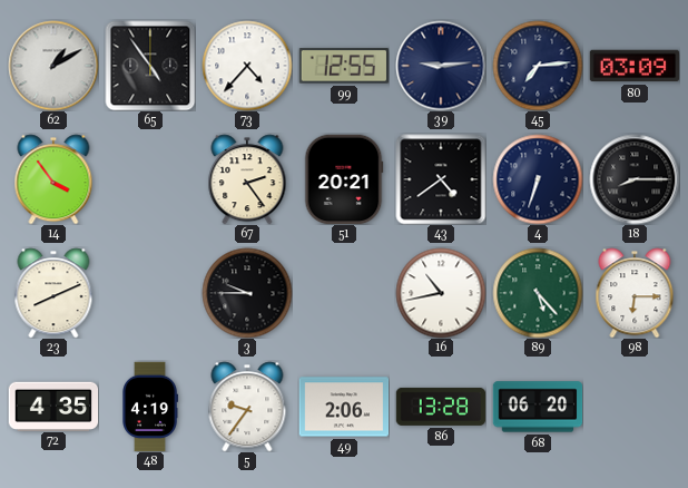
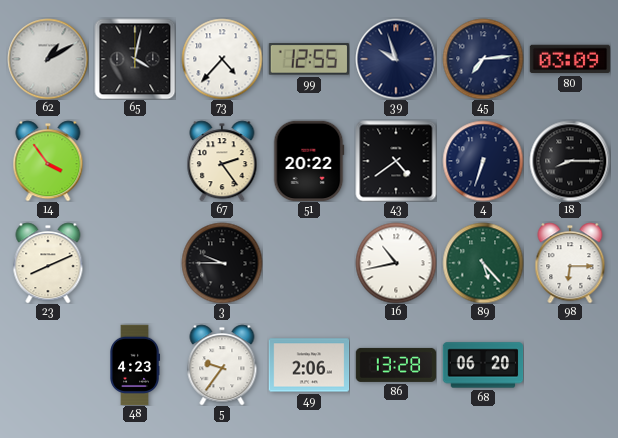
65: 4:54 -> 4:02 (135, 59)
39: 9:14 -> 9:57 (396, 59)
51: 20:21 -> 20:22 (309, 161)
72: 4:35 -> none (53, 406)
48: 4:19 -> 4:23 (134, 365)
